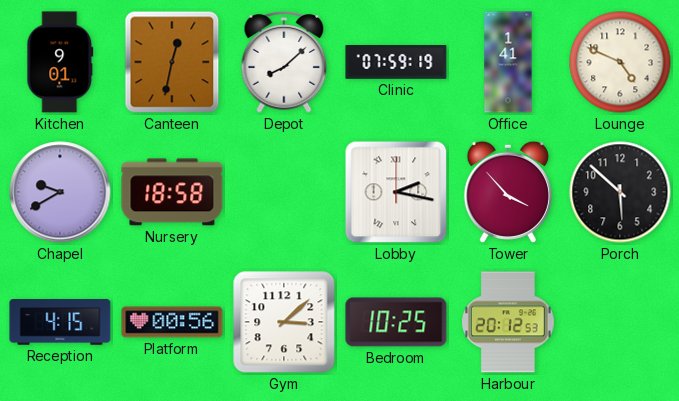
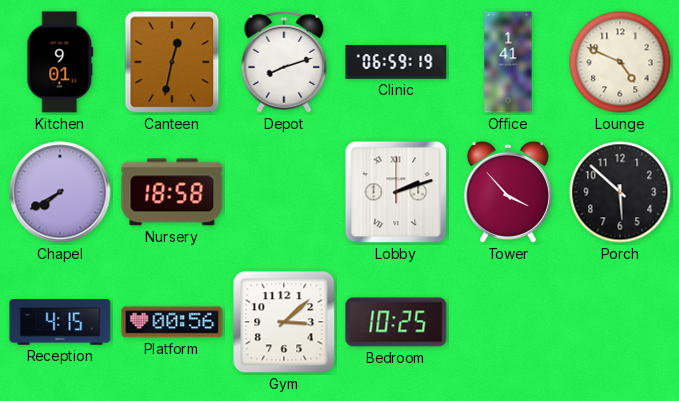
Depot: 8:08 -> 8:12 (284, 62)
Clinic: 07:59 -> 06:59 (396, 63)
Chapel: 9:40 -> 7:40 (60, 192)
Lobby: 2:17 -> 2:12 (396, 192)
Harbour: 20:12 -> none (508, 322)
